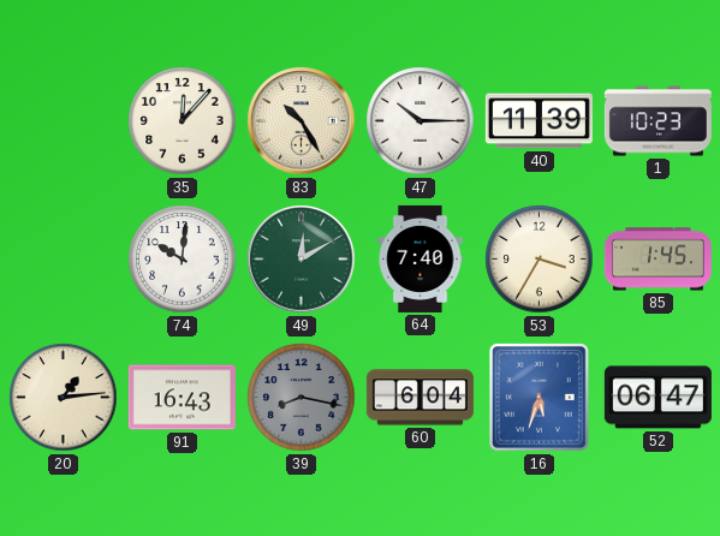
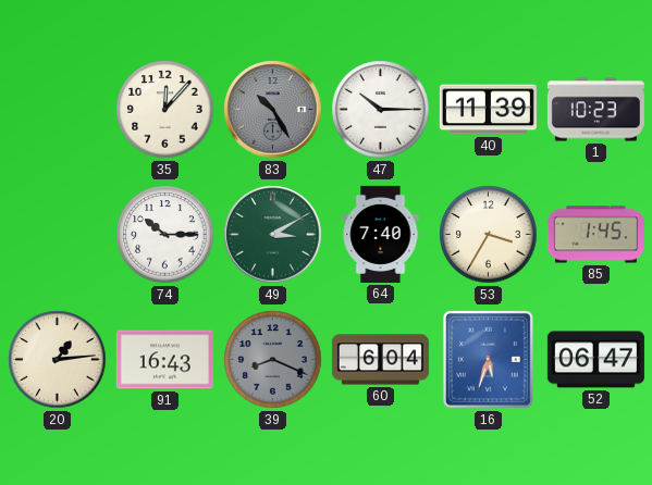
83 dial: cream -> grey (273, 110)
74: 10:01 -> 10:15 (165, 235)
49: 12:10 -> 3:10 (273, 235)
39: 8:17 -> 8:19 (273, 360)
